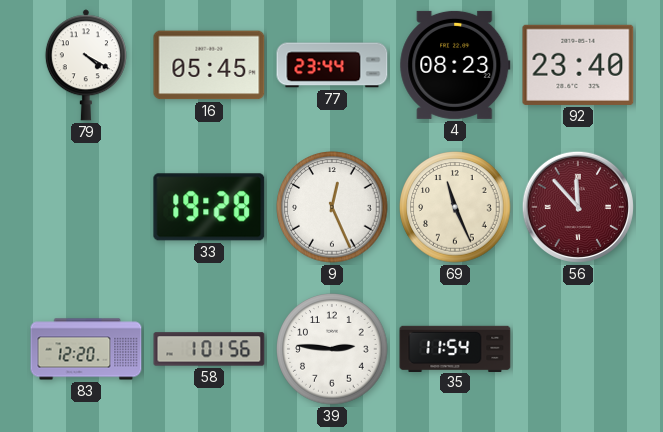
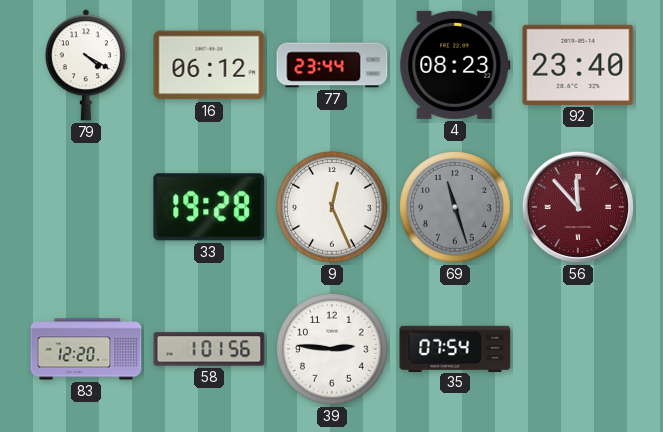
16: 05:45 -> 06:12 (209, 65)
69: 11:26 -> 11:27 (455, 207)
69 dial: cream -> grey (455, 207)
35: 11:54 -> 07:54 (455, 348)
